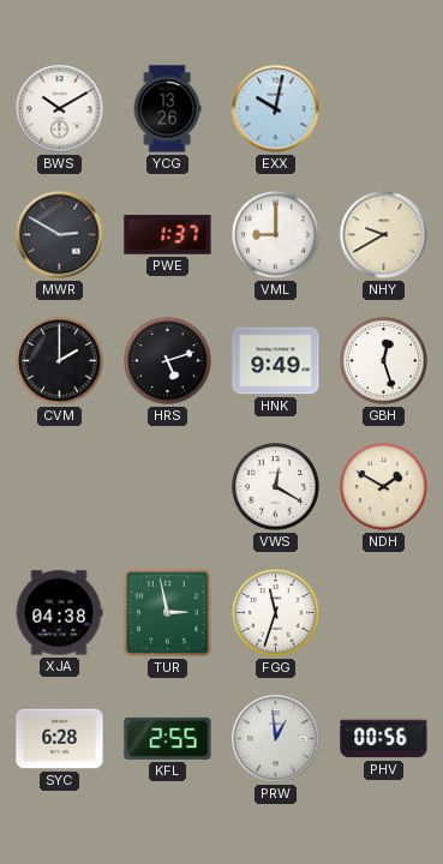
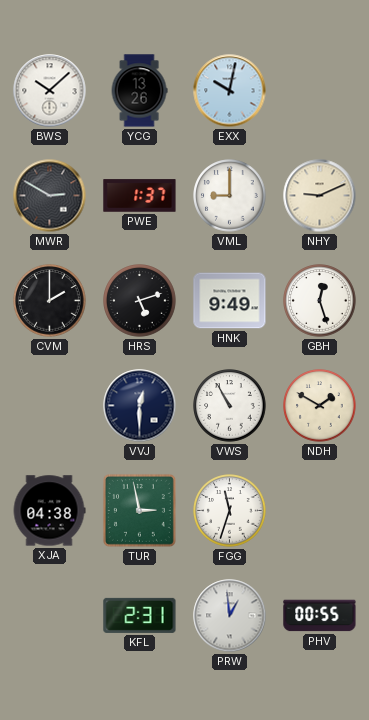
BWS: 10:10 -> 10:08 (50, 91)
NHY: 9:40 -> 9:11 (320, 196)
VVJ: none -> 12:30 (140, 406)
VWS: 12:20 -> 10:55 (230, 406)
SYC: 6:28 -> none (60, 739)
KFL: 2:55 -> 2:31 (140, 615)
PHV: 00:56 -> 00:55 (320, 616)
